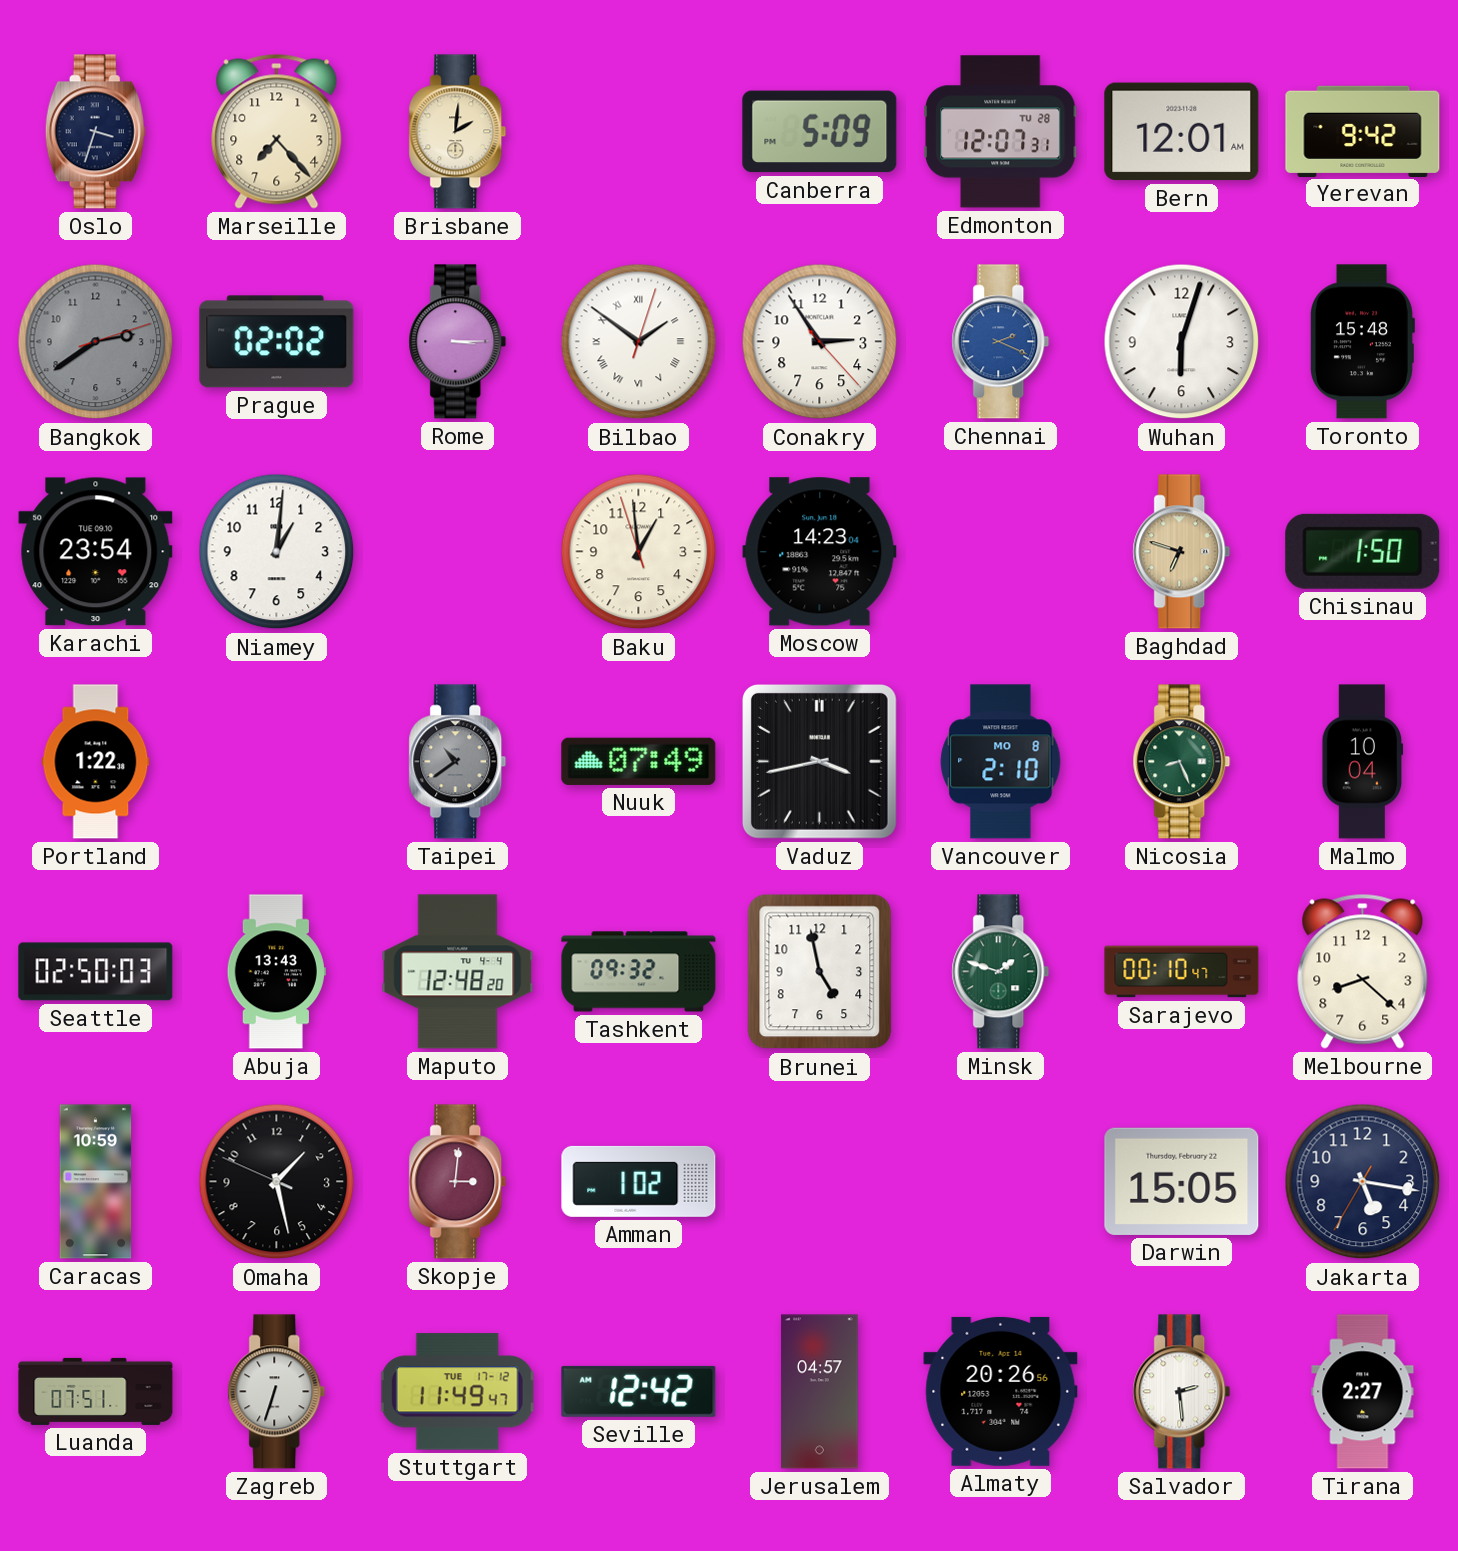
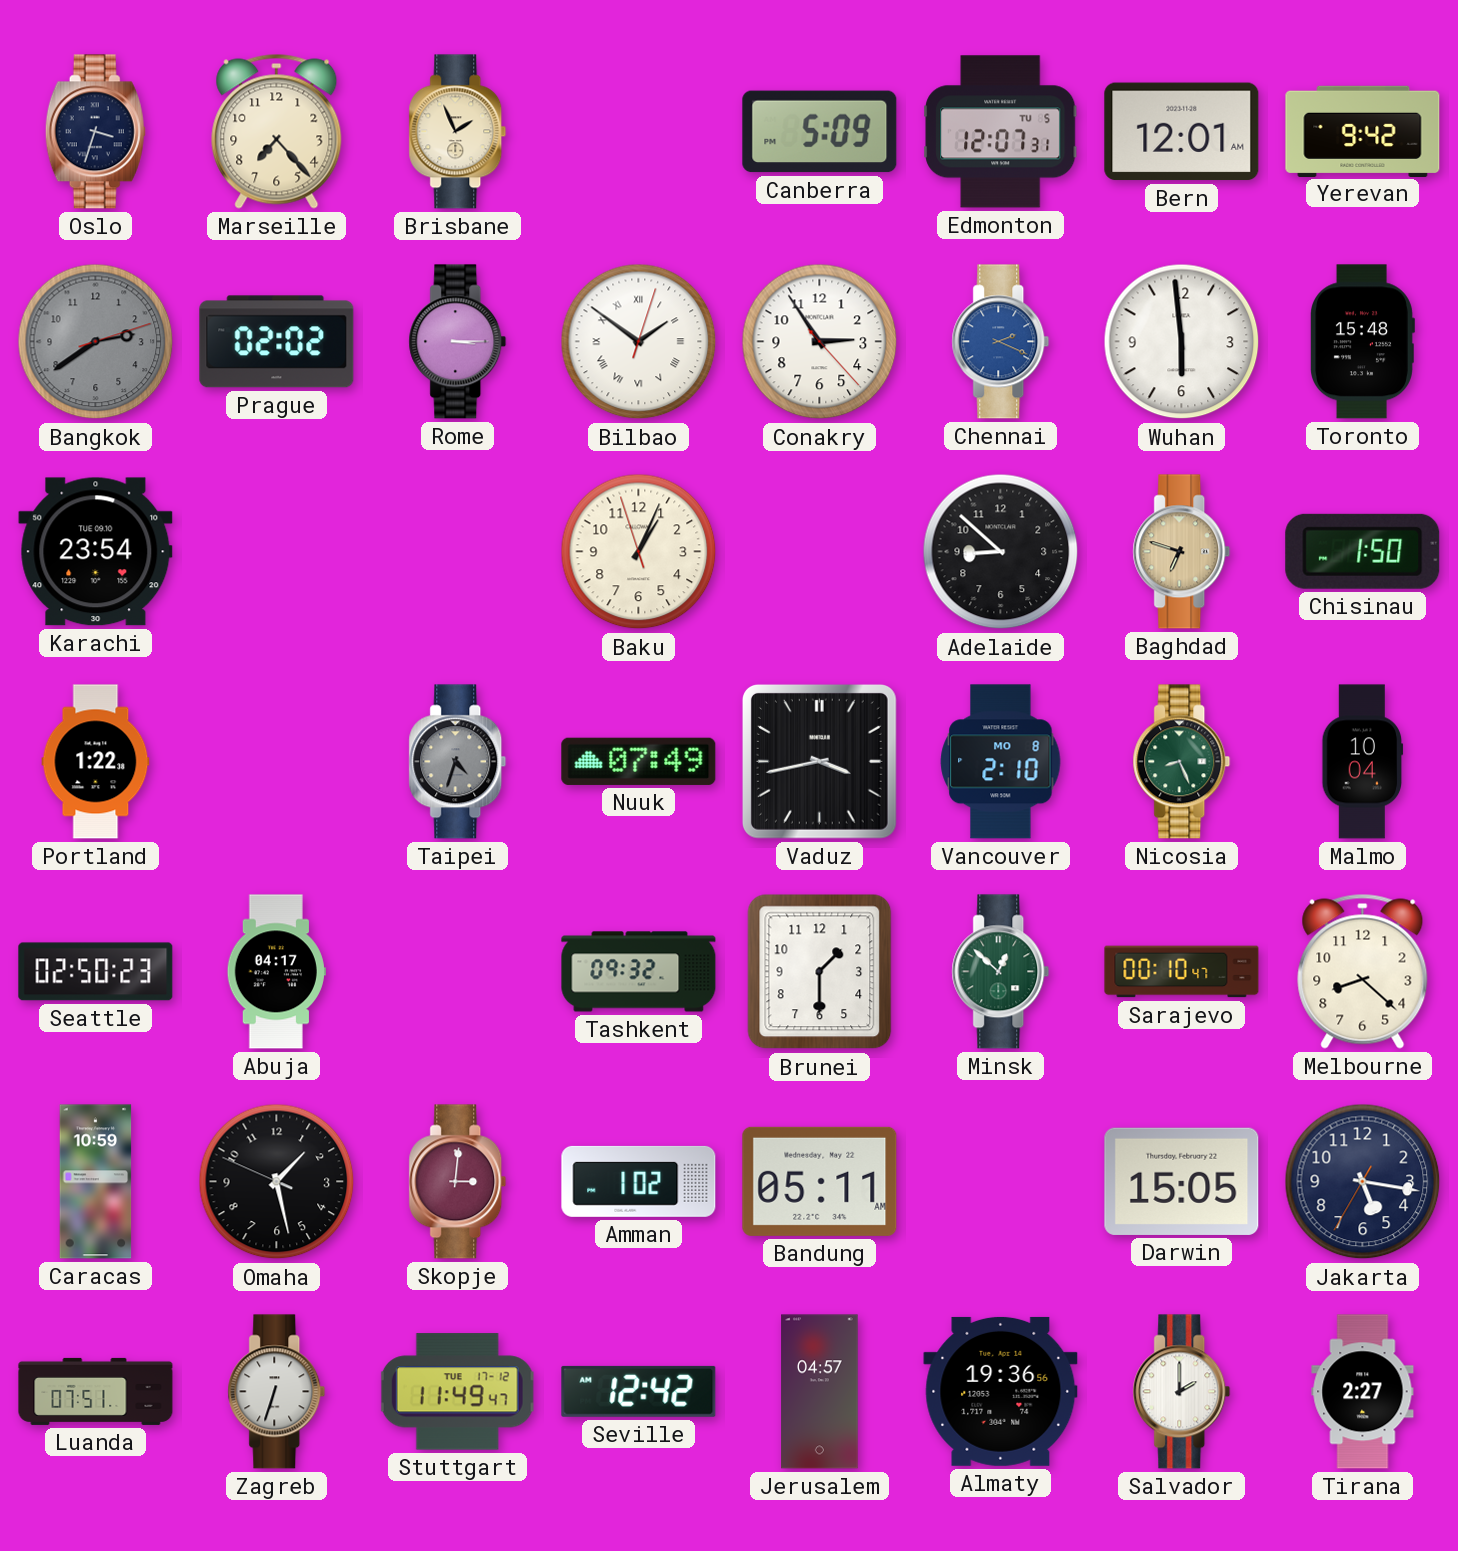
Brisbane: 2:01 -> 1:56 (458, 132)
Edmonton date: TU 28 -> TU 5 (1001, 132)
Wuhan: 6:03 -> 5:59 (1182, 342)
Niamey: 1:01 -> none (277, 552)
Baku: 12:58 -> 1:03 (639, 552)
Moscow: 14:23 -> none (820, 552)
Adelaide: none -> 8:52 (1001, 552)
Taipei: 10:39 -> 4:33 (458, 762)
Seattle: 02:50:03 -> 02:50:23 (96, 972)
Abuja: 13:43 -> 04:17 (276, 972)
Maputo: 12:48 -> none (458, 972)
Brunei: 4:58 -> 1:30 (820, 972)
Minsk: 1:48 -> 12:52 (1001, 972)
Bandung: none -> 05:11 (820, 1181)
Almaty: 20:26 -> 19:36 (1001, 1391)
Salvador: 2:29 -> 2:00 (1182, 1392)
